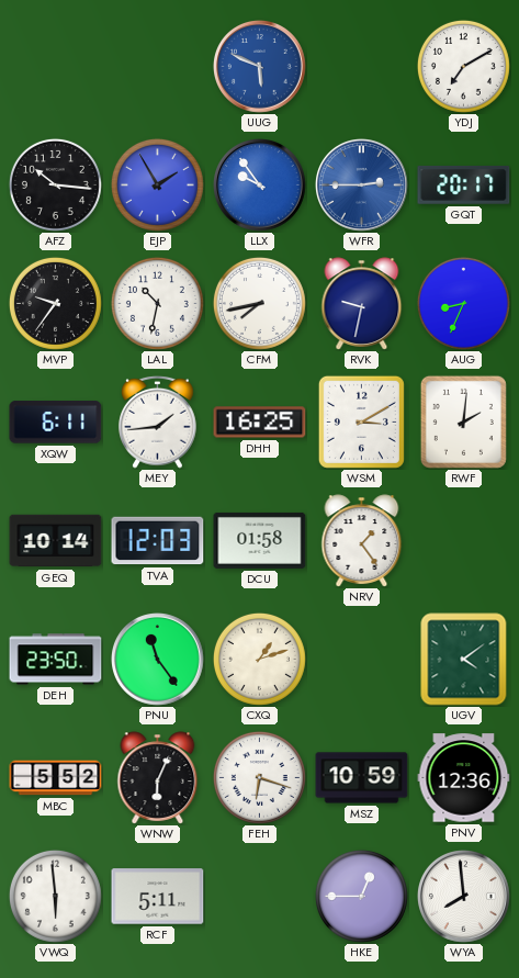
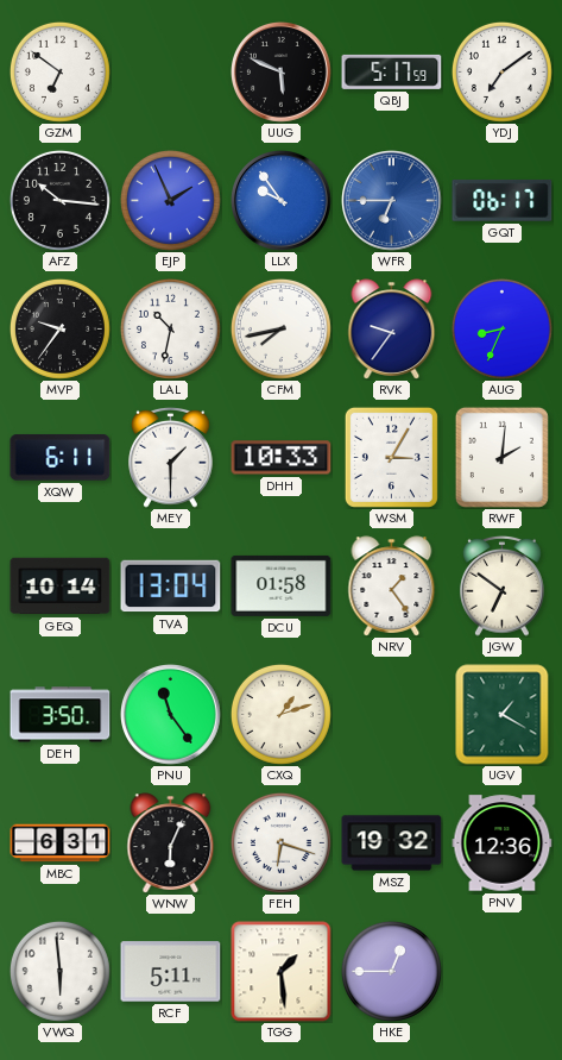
GZM: none -> 6:51 (59, 71)
UUG dial: blue -> black (282, 73)
QBJ: none -> 5:17 (392, 71)
YDJ: 7:10 -> 7:09 (501, 71)
EJP: 1:55 -> 1:56 (170, 200)
WFR: 2:45 -> 6:45 (392, 201)
GQT: 20:17 -> 06:17 (503, 201)
RVK: 9:32 -> 9:36 (392, 330)
MEY: 1:44 -> 1:30 (171, 457)
DHH: 16:25 -> 10:33 (282, 458)
WSM: 3:10 -> 3:05 (391, 457)
TVA: 12:03 -> 13:04 (171, 587)
JGW: none -> 6:51 (503, 585)
DEH: 23:50 -> 3:50 (61, 715)
UGV: 4:09 -> 1:20 (503, 715)
MBC: 5:52 -> 6:31 (61, 843)
MSZ: 10:59 -> 19:32 (392, 843)
TGG: none -> 1:29 (282, 972)
WYA: 7:59 -> none (464, 897)
